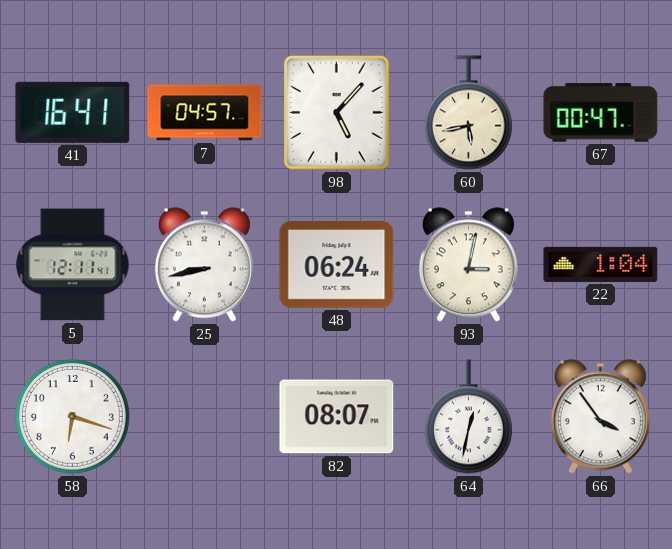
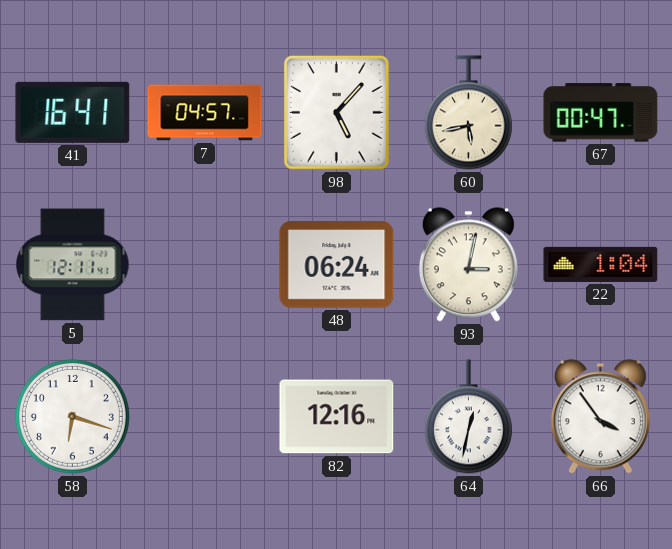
25: 8:43 -> none (204, 265)
82: 08:07 -> 12:16 (337, 417)
